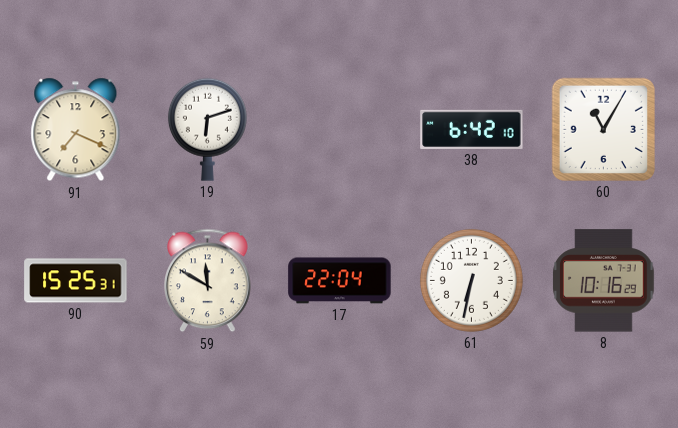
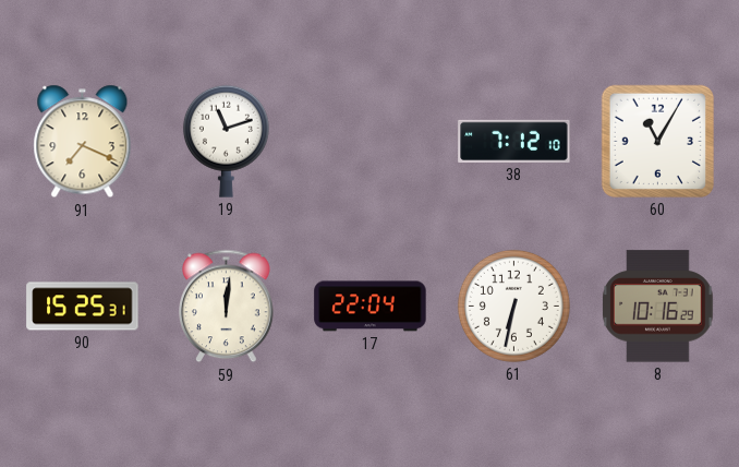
19: 6:12 -> 11:12 (226, 141)
38: 6:42 -> 7:12 (514, 141)
59: 11:50 -> 12:01 (227, 307)
